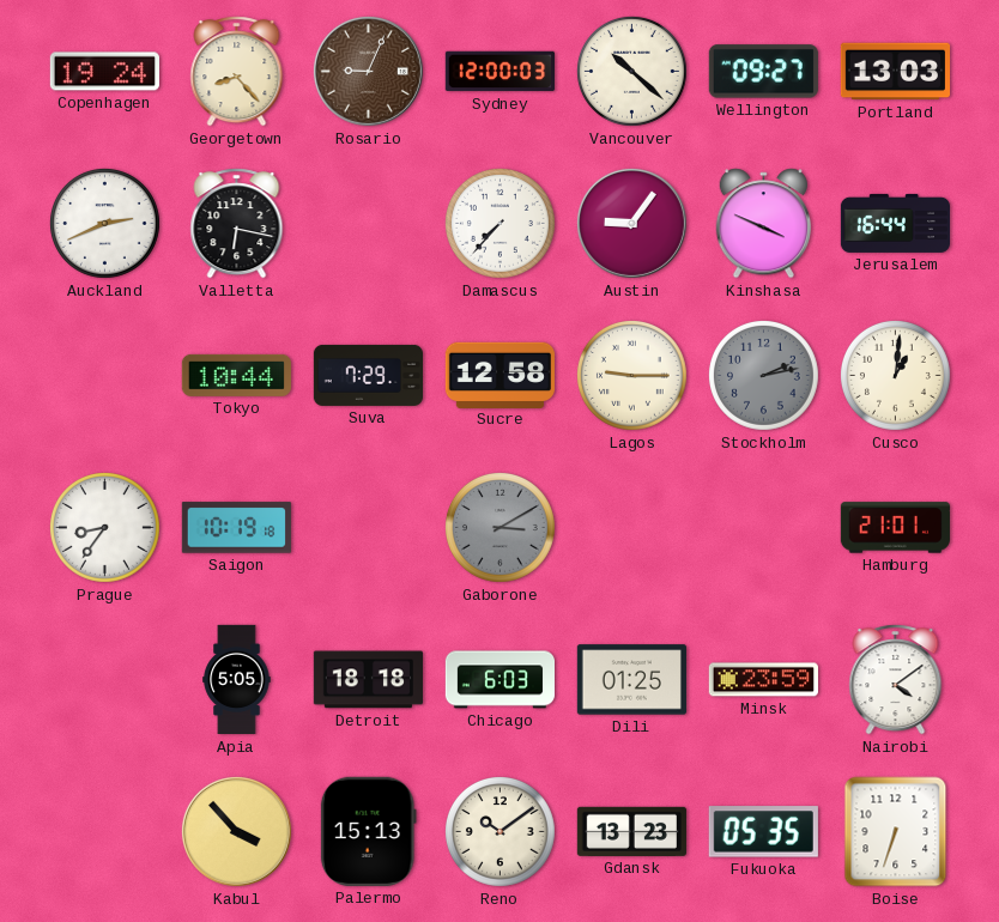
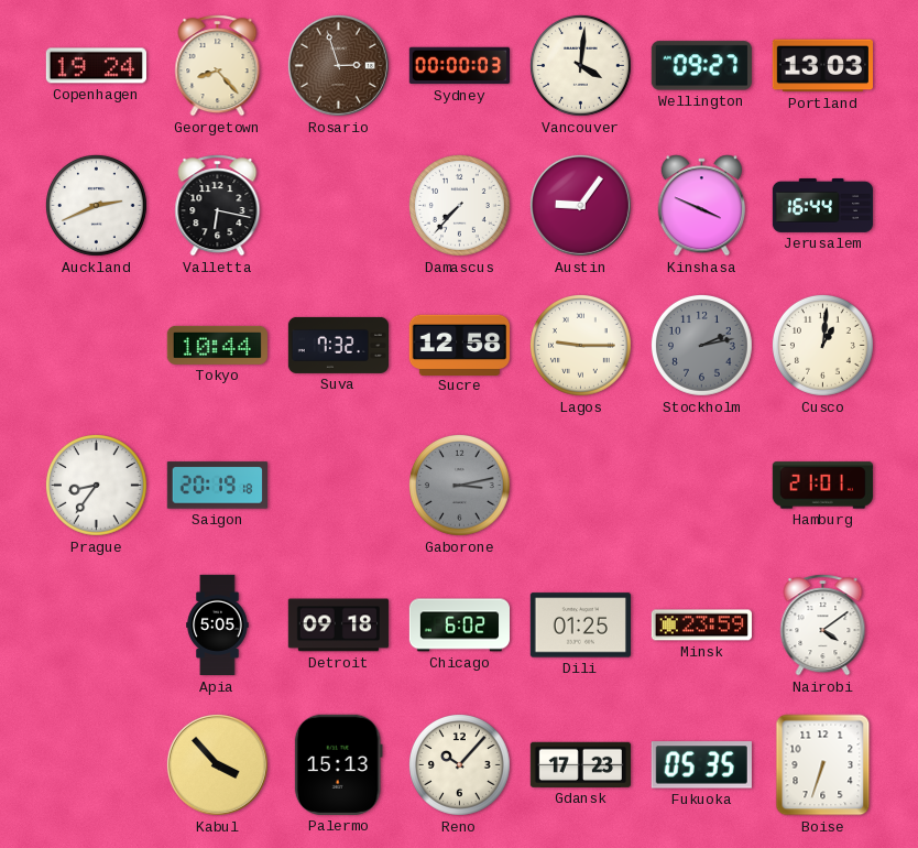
Rosario: 9:04 -> 2:57 (338, 65)
Sydney: 12:00 -> 00:00 (459, 66)
Vancouver: 10:22 -> 4:01 (580, 65)
Suva: 7:29 -> 7:32 (338, 345)
Saigon: 10:19 -> 20:19 (217, 486)
Gaborone: 3:10 -> 3:13 (459, 485)
Detroit: 18:18 -> 09:18 (338, 626)
Chicago: 6:03 -> 6:02 (459, 626)
Reno: 10:09 -> 10:07 (459, 764)
Gdansk: 13:23 -> 17:23 (580, 764)
